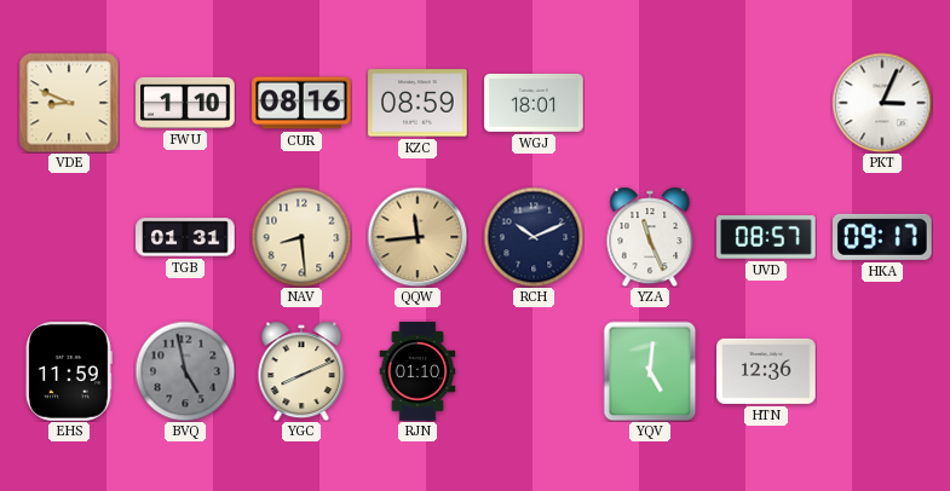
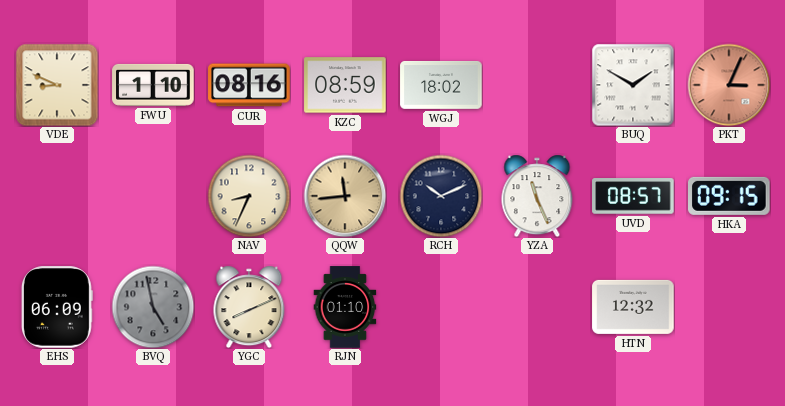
WGJ: 18:01 -> 18:02 (441, 85)
BUQ: none -> 1:50 (633, 85)
PKT dial: white -> salmon (729, 85)
TGB: 01:31 -> none (185, 237)
NAV: 8:29 -> 8:34 (249, 196)
HKA: 09:17 -> 09:15 (730, 196)
EHS: 11:59 -> 06:09 (57, 307)
YQV: 5:01 -> none (650, 371)
HTN: 12:36 -> 12:32 (633, 307)
